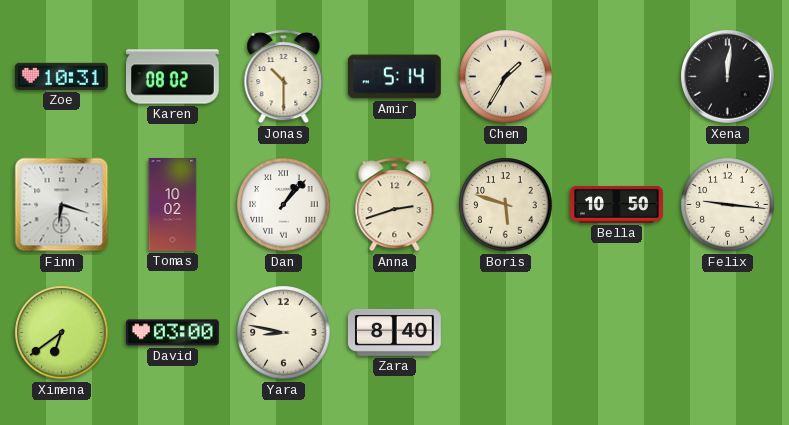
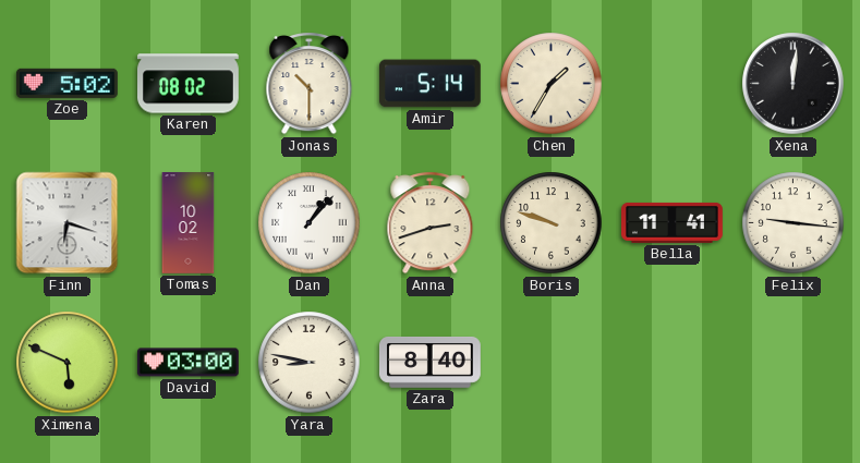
Zoe: 10:31 -> 5:02 (66, 83)
Boris: 5:48 -> 9:48 (552, 223)
Bella: 10:50 -> 11:41 (673, 222)
Ximena: 6:39 -> 5:49 (68, 363)
